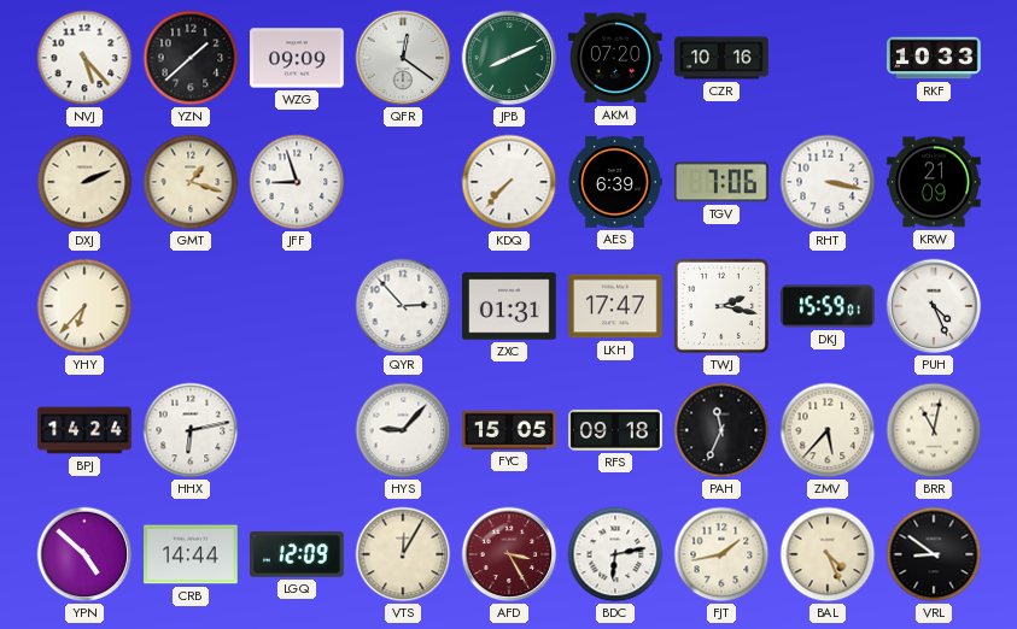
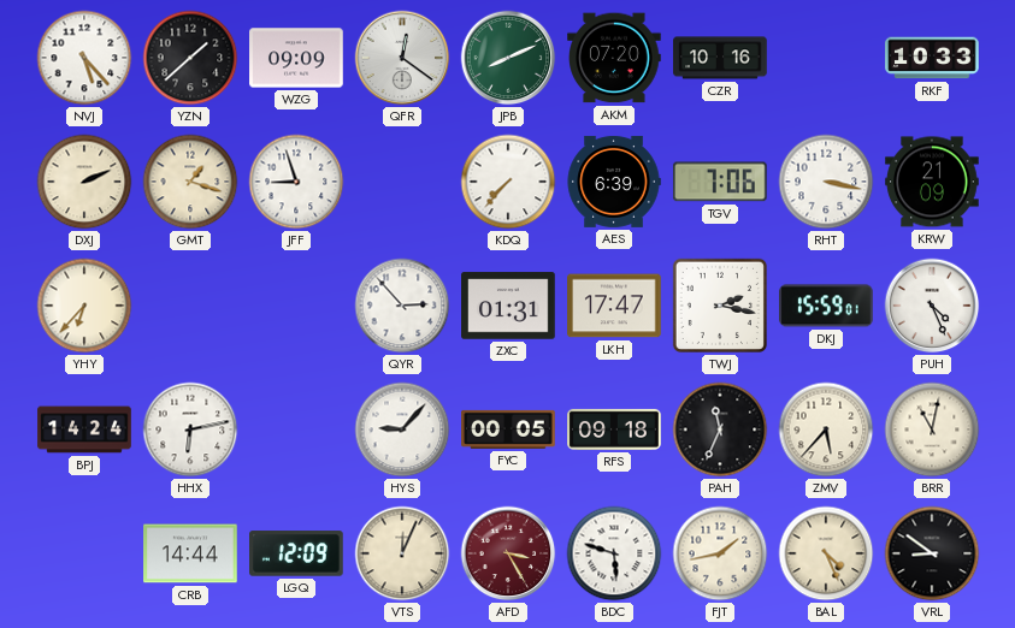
FYC: 15:05 -> 00:05 (508, 429)
YPN: 4:52 -> none (84, 554)
VTS: 12:05 -> 12:04 (402, 553)
BDC: 6:13 -> 5:48 (614, 553)
